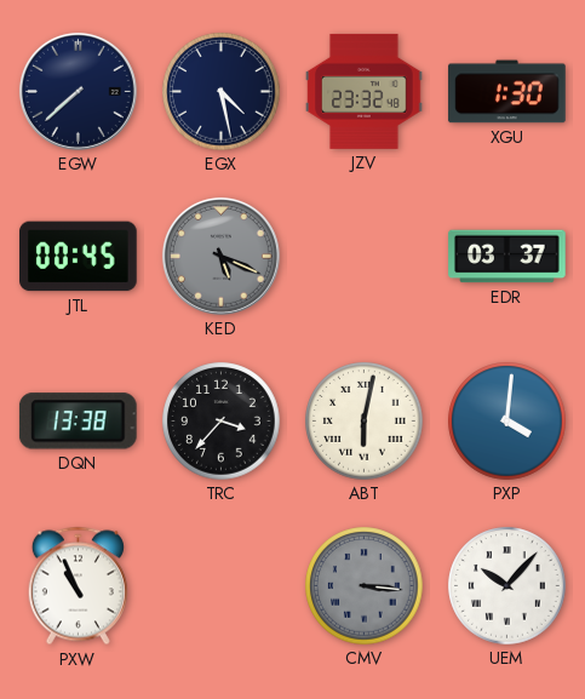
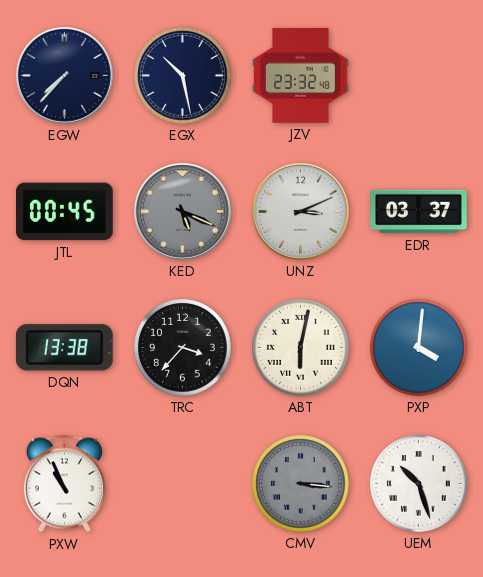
EGW: 7:38 -> 7:37 (64, 75)
EGX: 4:28 -> 10:28 (183, 76)
XGU: 1:30 -> none (507, 92)
UNZ: none -> 3:11 (300, 211)
UEM: 10:07 -> 10:27 (419, 484)
